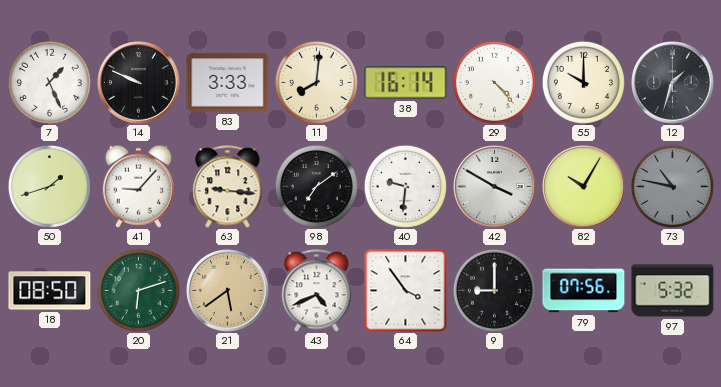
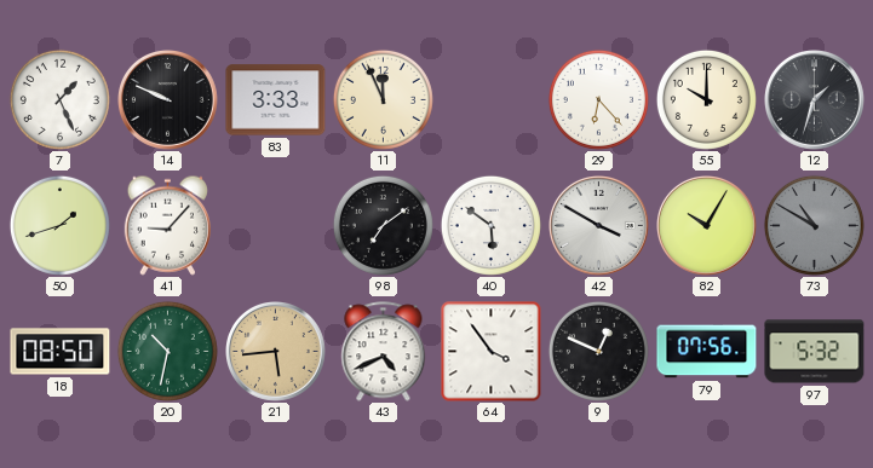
11: 8:01 -> 11:56 (383, 99)
38: 16:14 -> none (406, 83)
29: 4:23 -> 6:23 (598, 99)
63: 9:16 -> none (228, 187)
40: 9:31 -> 5:51 (490, 225)
73: 10:47 -> 10:50 (814, 225)
20: 6:12 -> 10:32 (167, 351)
21: 5:39 -> 5:44 (276, 352)
9: 9:00 -> 12:49 (598, 351)
